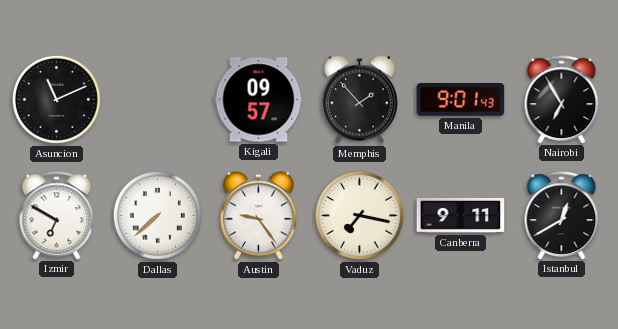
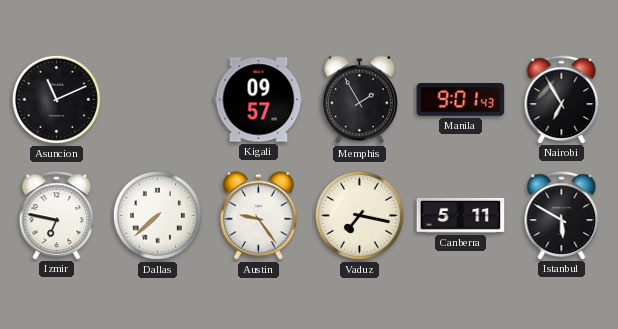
Memphis: 1:53 -> 1:55 (360, 100)
Izmir: 6:50 -> 6:47 (57, 215)
Canberra: 9:11 -> 5:11 (461, 215)
Istanbul: 12:40 -> 5:50 (562, 215)
